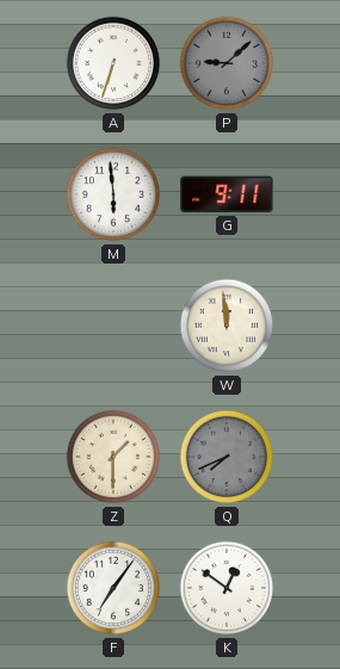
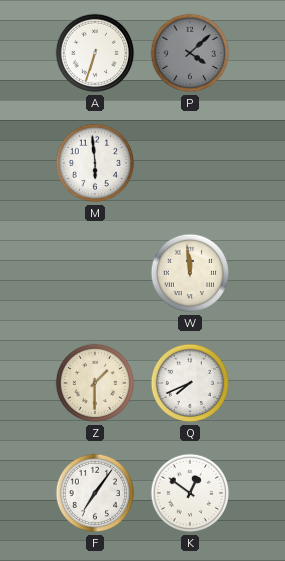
P: 9:08 -> 4:08 (190, 53)
G: 9:11 -> none (227, 194)
Q dial: grey -> white (190, 383)
